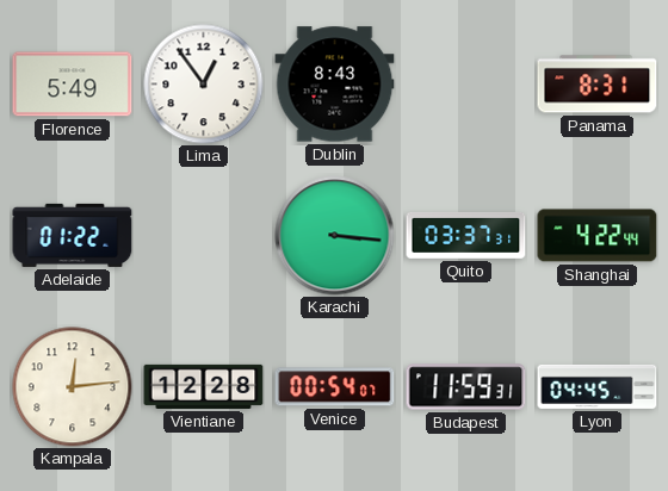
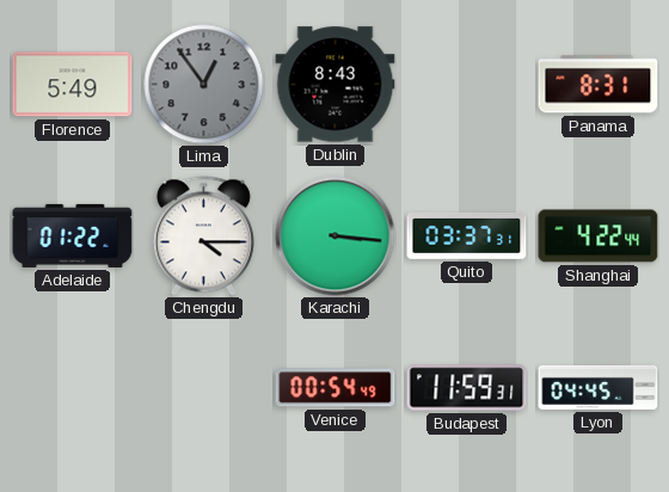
Lima dial: white -> grey (204, 85)
Chengdu: none -> 4:15 (203, 236)
Kampala: 12:14 -> none (73, 387)
Vientiane: 12:28 -> none (204, 386)
Venice: 00:54:07 -> 00:54:49 (336, 388)
